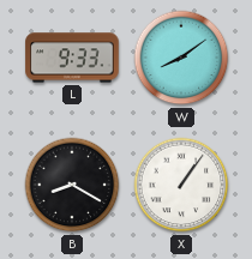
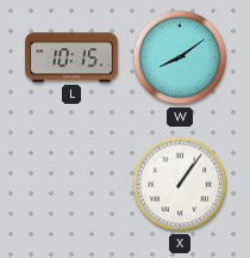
L: 9:33 -> 10:15 (71, 57)
B: 8:20 -> none (72, 185)
